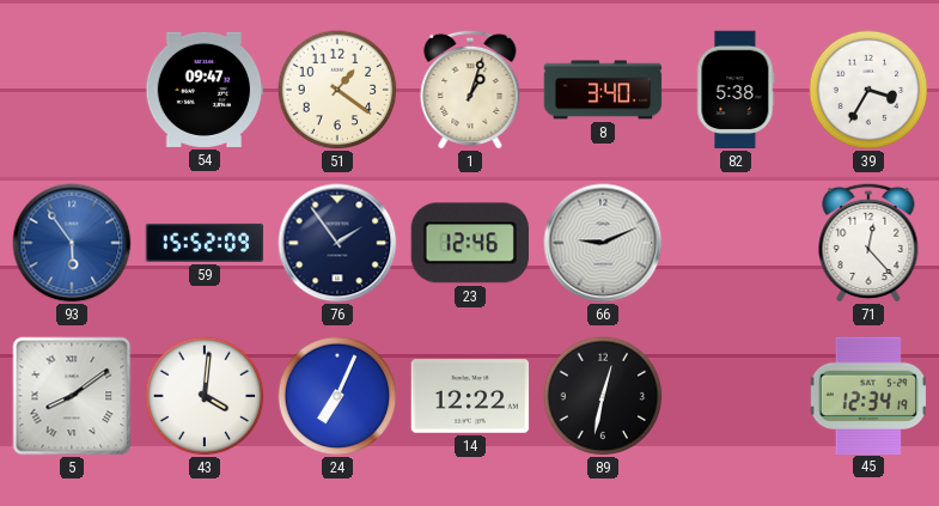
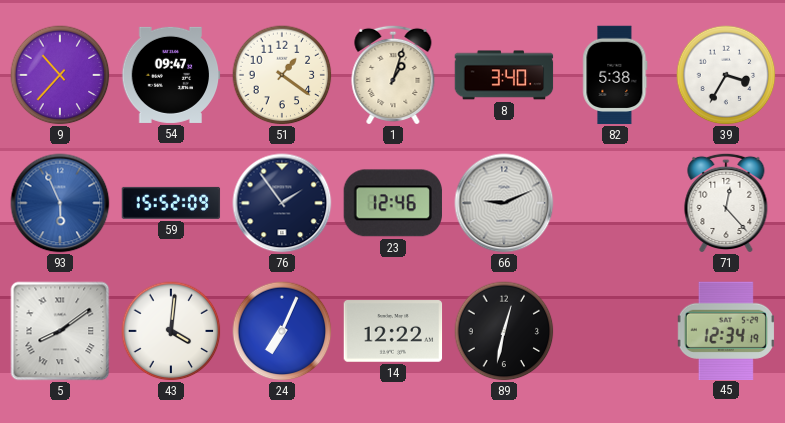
9: none -> 10:37 (60, 75)
93: 5:54 -> 5:56 (60, 203)
